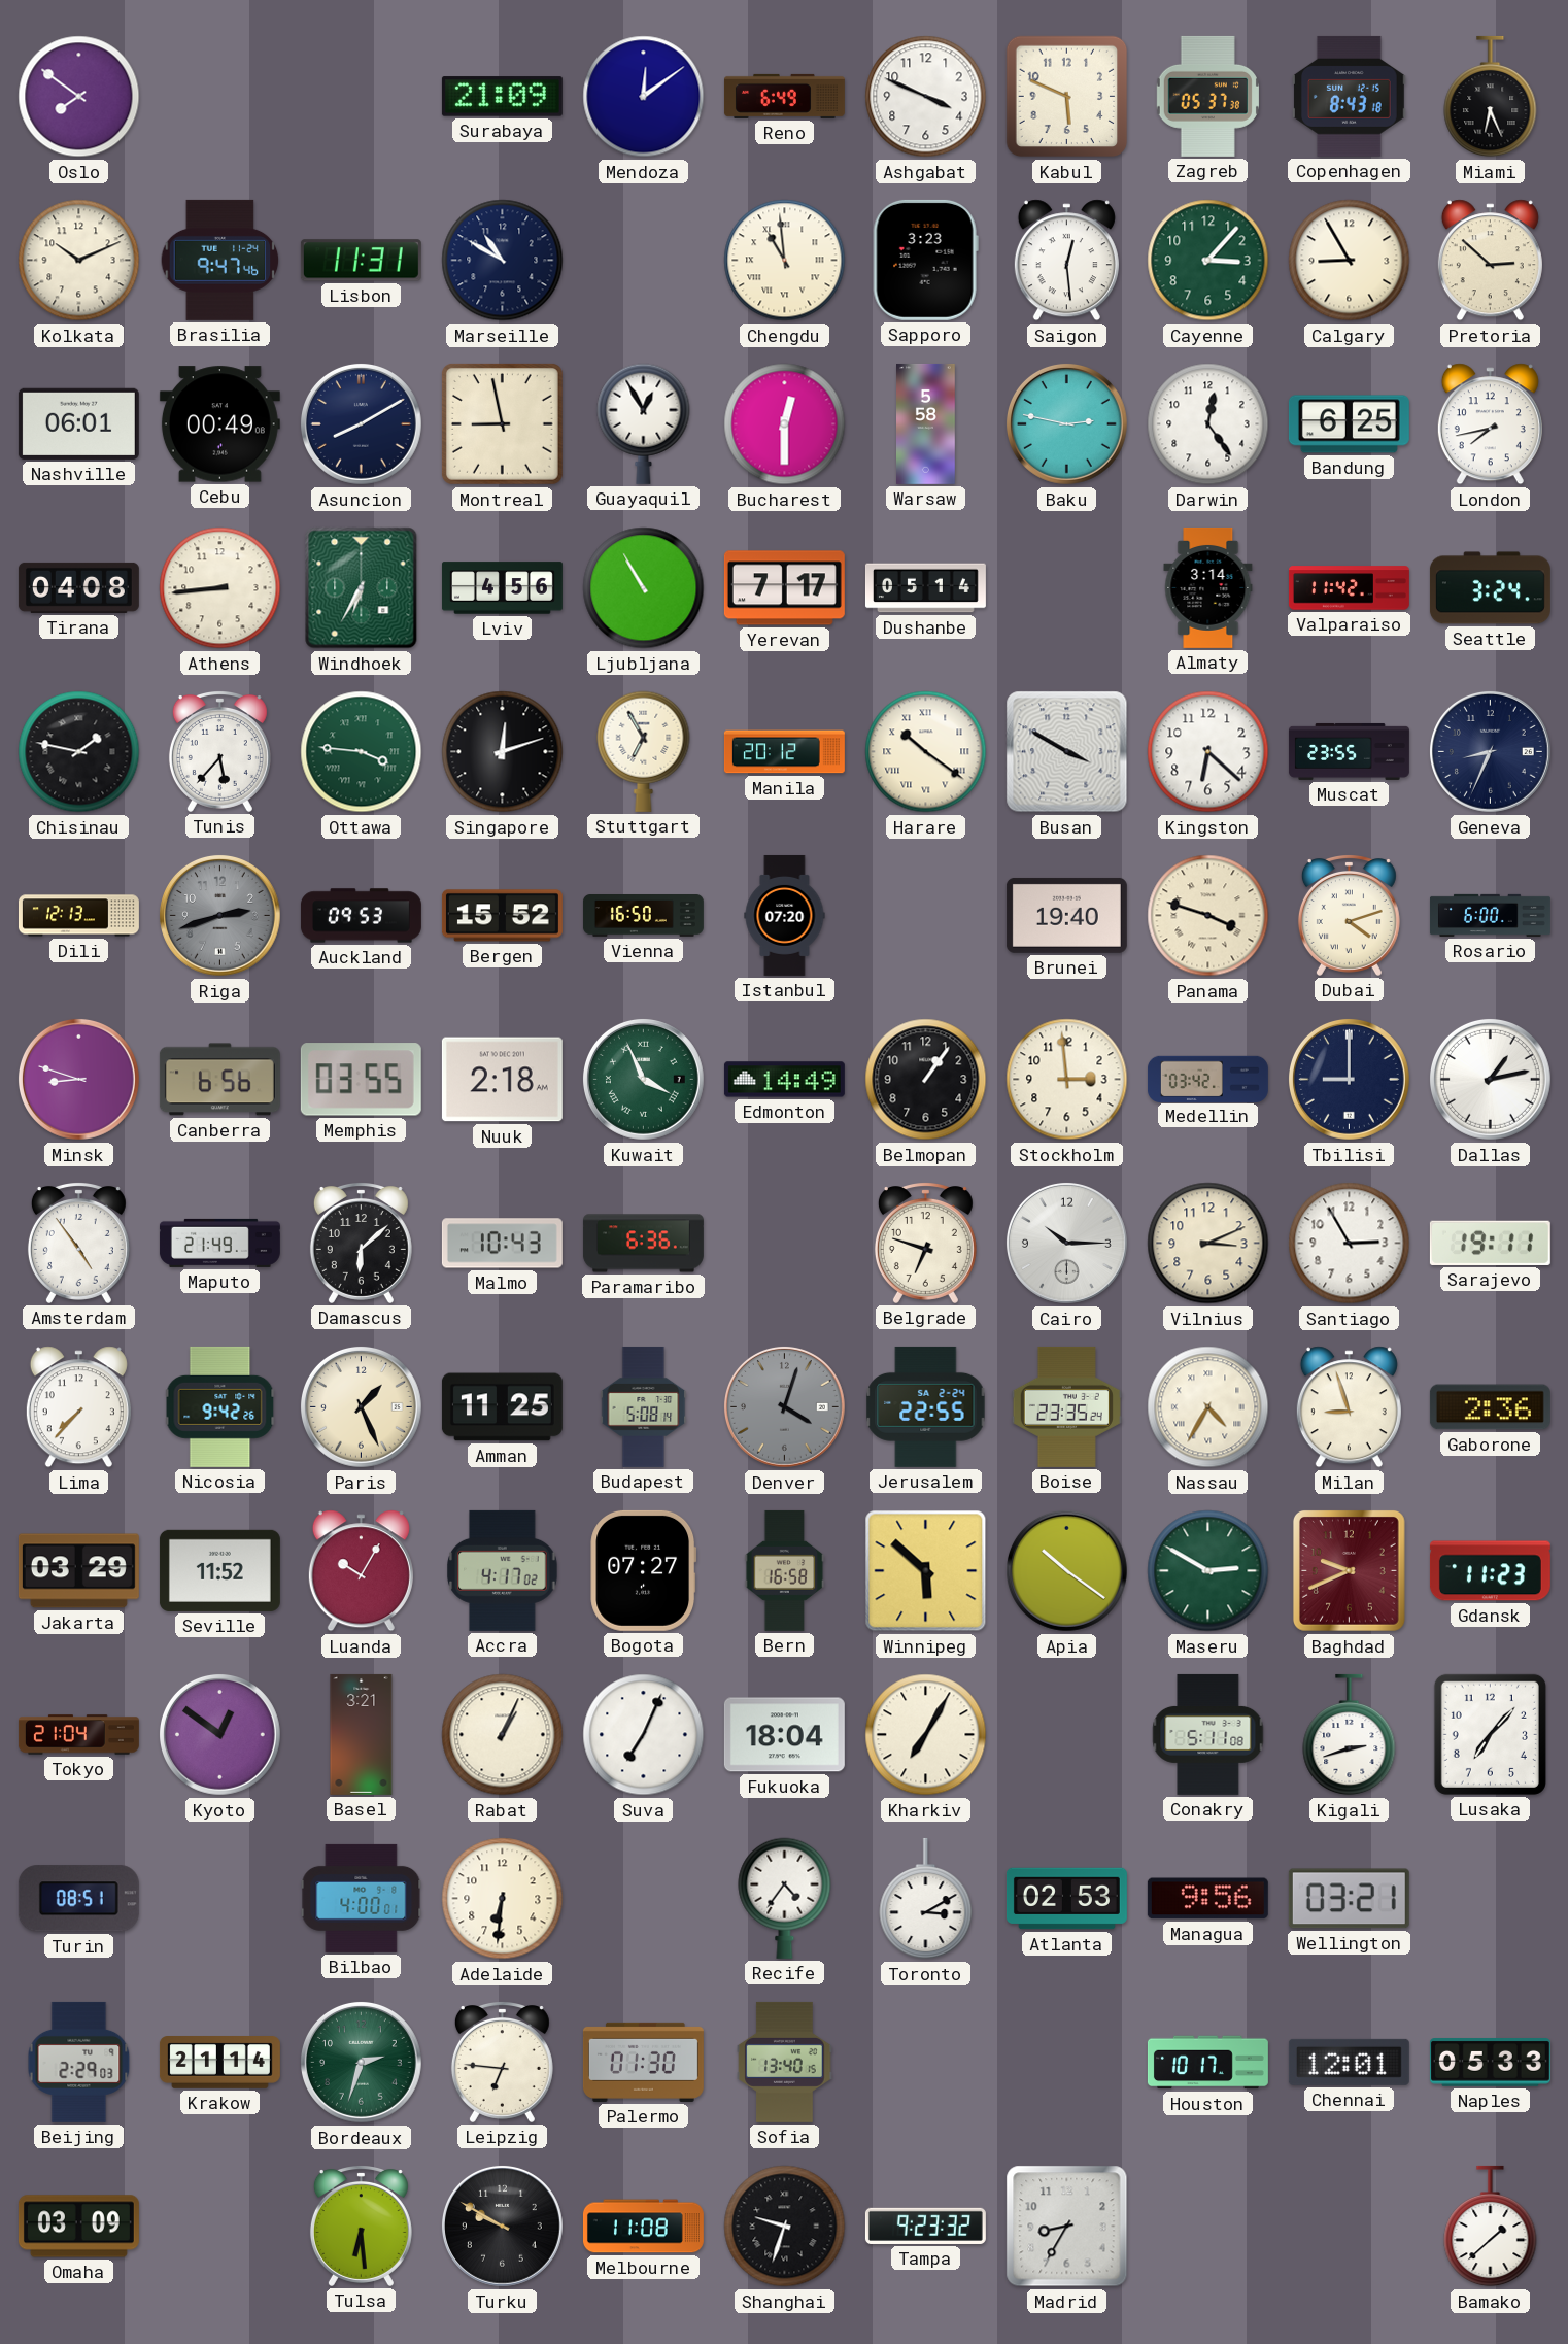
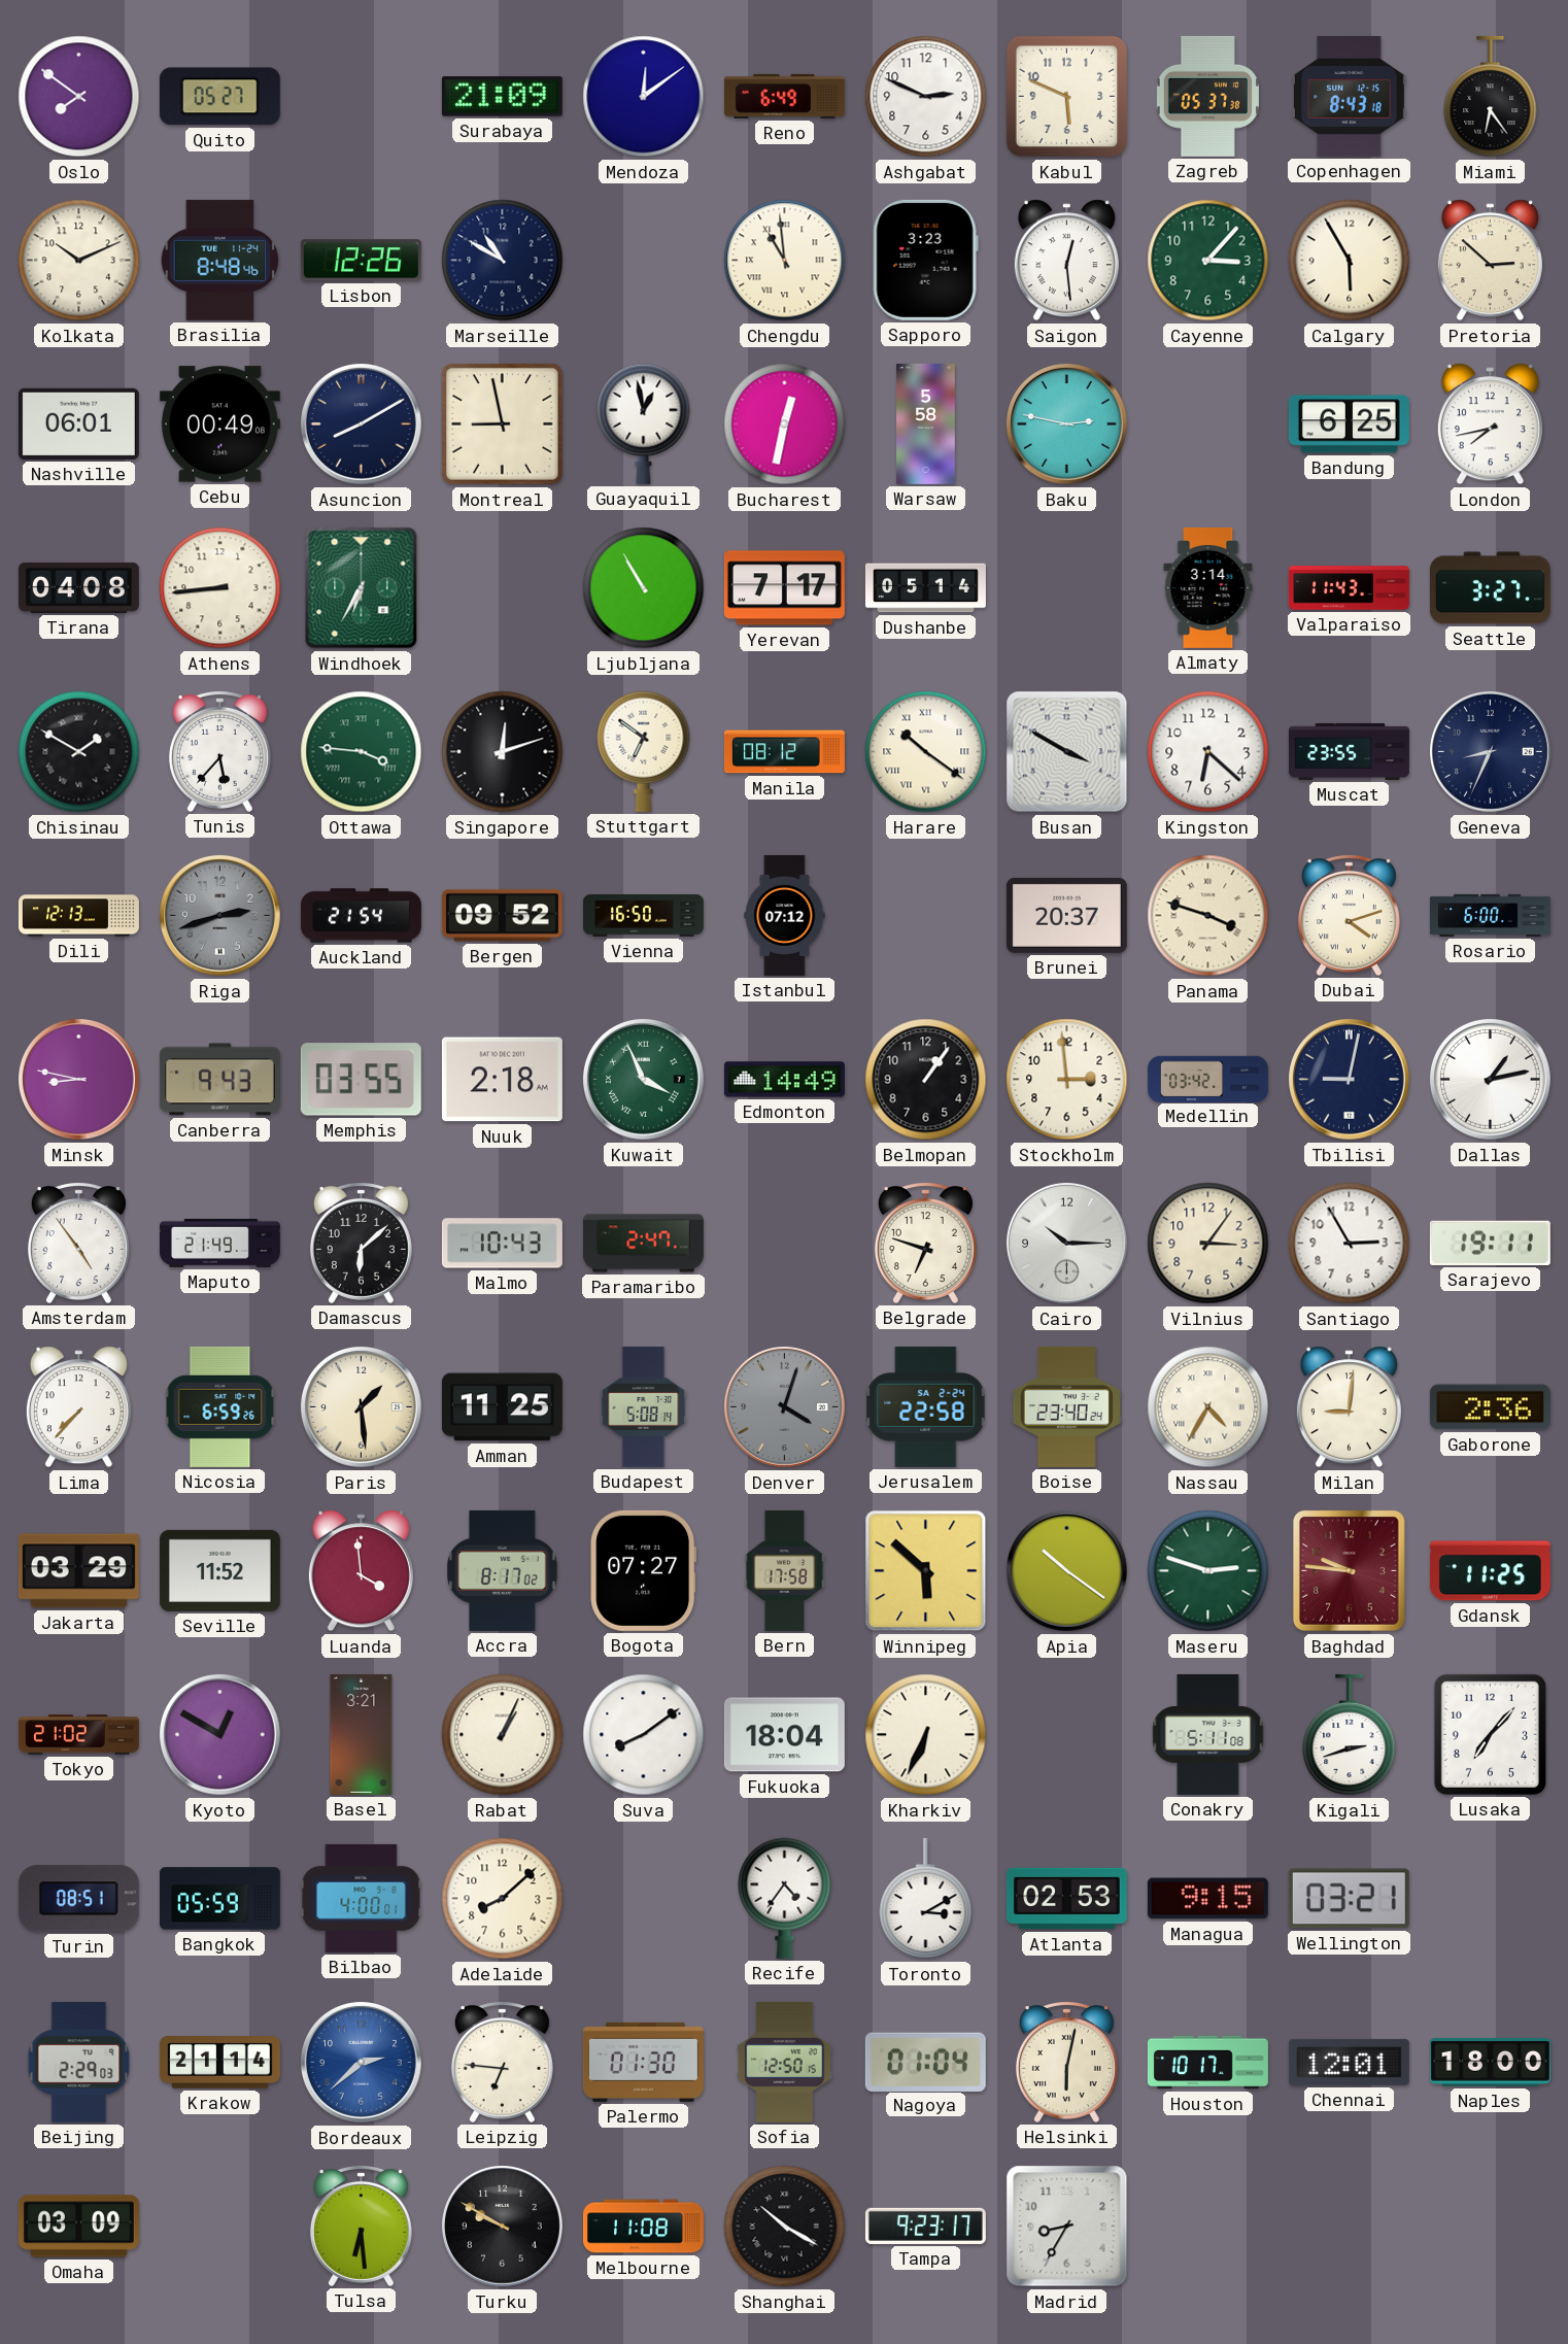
Quito: none -> 05:27 (219, 97)
Ashgabat: 3:49 -> 2:49 (926, 97)
Miami: 6:26 -> 6:24 (1491, 97)
Brasilia: 9:47 -> 8:48 (220, 260)
Lisbon: 11:31 -> 12:26 (361, 261)
Calgary: 8:55 -> 5:55 (1350, 261)
Guayaquil: 12:55 -> 12:58 (644, 423)
Bucharest: 12:30 -> 12:32 (785, 424)
Darwin: 12:24 -> none (1208, 424)
Lviv: 4:56 -> none (502, 588)
Valparaiso: 11:42 -> 11:43 (1349, 588)
Seattle: 3:24 -> 3:27 (1490, 588)
Chisinau: 1:47 -> 1:50 (79, 752)
Stuttgart: 6:55 -> 6:51 (644, 751)
Manila: 20:12 -> 08:12 (784, 752)
Auckland: 09:53 -> 21:54 (361, 916)
Bergen: 15:52 -> 09:52 (502, 916)
Istanbul: 07:20 -> 07:12 (785, 915)
Brunei: 19:40 -> 20:37 (1066, 915)
Minsk: 8:48 -> 8:47 (78, 1079)
Canberra: 6:56 -> 9:43 (219, 1080)
Tbilisi: 9:00 -> 9:02 (1349, 1079)
Paramaribo: 6:36 -> 2:47 (643, 1244)
Vilnius: 3:11 -> 3:06 (1208, 1244)
Nicosia: 9:42 -> 6:59 (220, 1406)
Paris: 1:26 -> 1:29 (361, 1406)
Jerusalem: 22:55 -> 22:58 (926, 1406)
Boise: 23:35 -> 23:40 (1066, 1406)
Milan: 8:57 -> 9:01 (1349, 1407)
Luanda: 10:05 -> 3:59 (361, 1571)
Accra: 4:17 -> 8:17 (503, 1570)
Bern: 16:58 -> 17:58 (785, 1570)
Maseru: 2:50 -> 2:48 (1208, 1571)
Baghdad: 9:41 -> 9:46 (1349, 1570)
Gdansk: 11:23 -> 11:25 (1490, 1571)
Tokyo: 21:04 -> 21:02 (78, 1735)
Kyoto: 12:51 -> 12:50 (219, 1734)
Suva: 7:04 -> 8:09 (644, 1735)
Kharkiv: 7:05 -> 6:34 (926, 1735)
Bangkok: none -> 05:59 (219, 1899)
Adelaide: 6:31 -> 8:08 (503, 1899)
Managua: 9:56 -> 9:15 (1207, 1899)
Bordeaux: 2:33 -> 2:38 (361, 2062)
Bordeaux dial: green -> blue (361, 2062)
Sofia: 13:40 -> 12:50 (785, 2062)
Nagoya: none -> 01:04 (925, 2062)
Helsinki: none -> 6:02 (1066, 2063)
Naples: 05:33 -> 18:00 (1490, 2063)
Shanghai: 9:33 -> 10:20 (785, 2227)
Tampa: 9:23:32 -> 9:23:17 (925, 2226)
Bamako: 1:38 -> none (1491, 2227)
